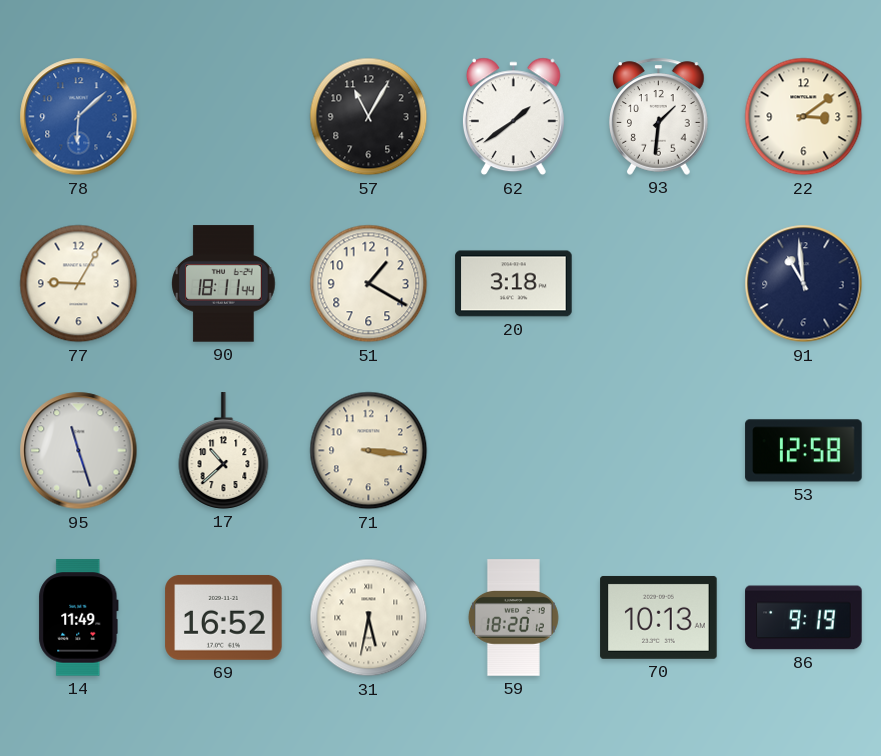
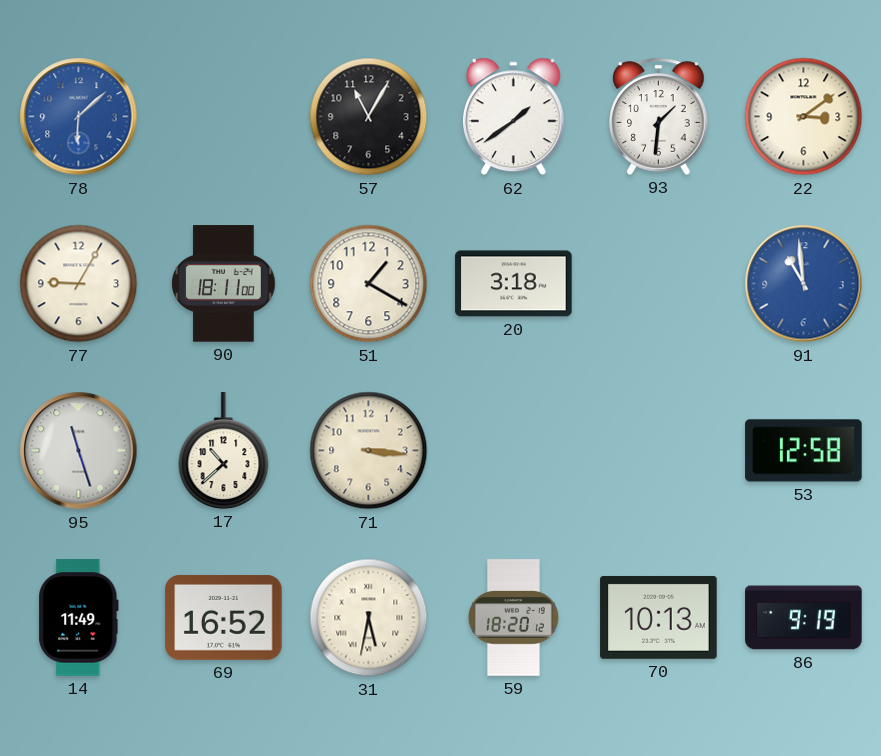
90: 18:11:44 -> 18:11:00 (224, 284)
91 dial: navy -> blue (804, 284)
